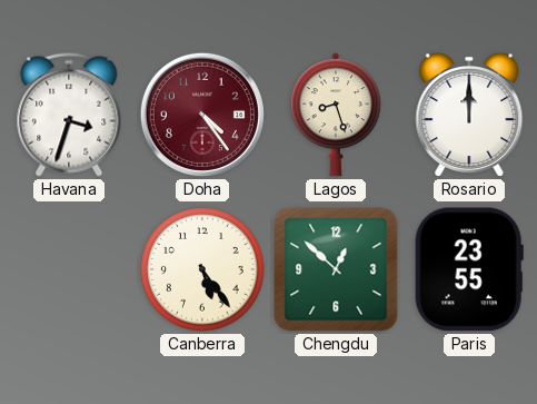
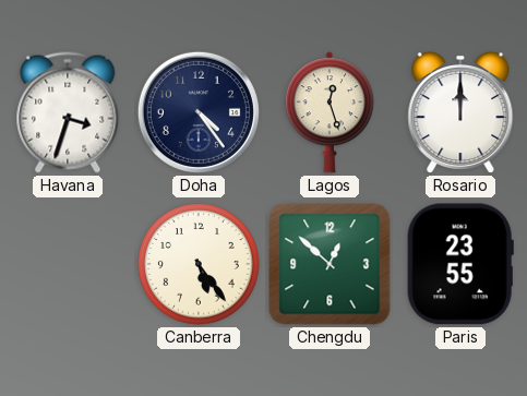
Doha dial: burgundy -> navy (199, 112)
Lagos: 8:27 -> 12:27 (330, 112)
